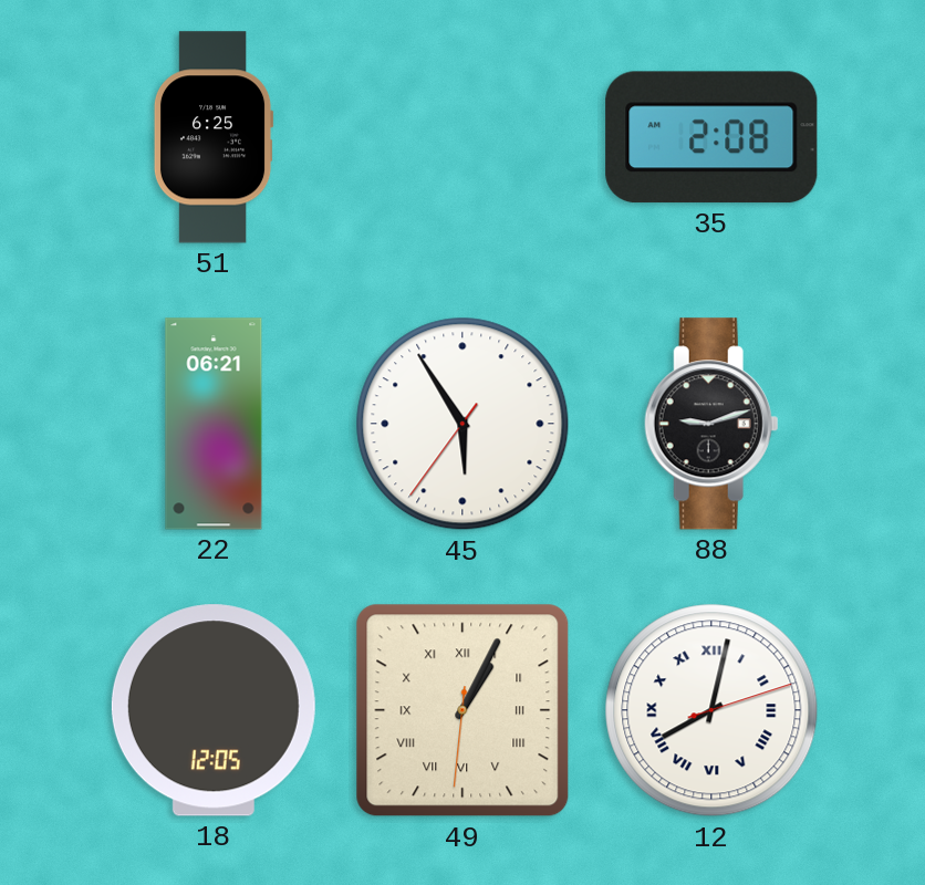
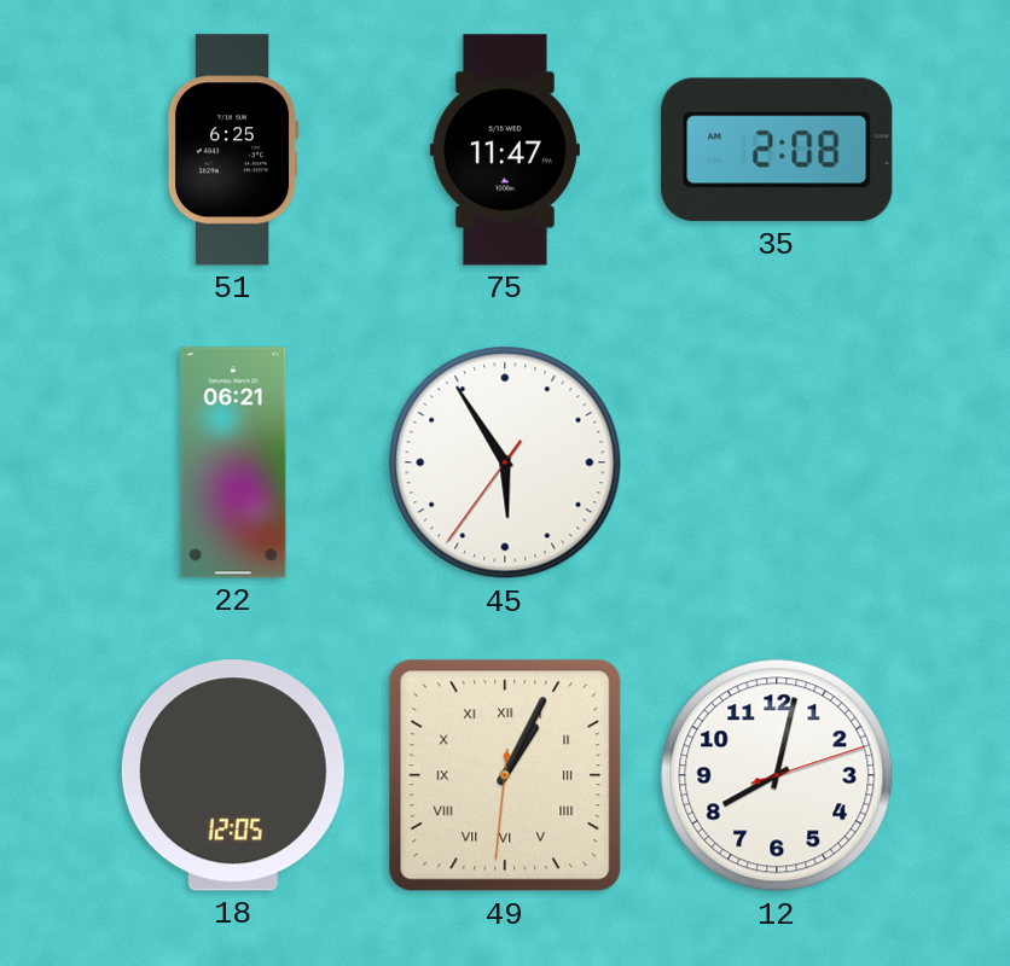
75: none -> 11:47 (505, 150)
88: 9:12 -> none (711, 424)
12 numerals: Roman -> Arabic (777, 775)
